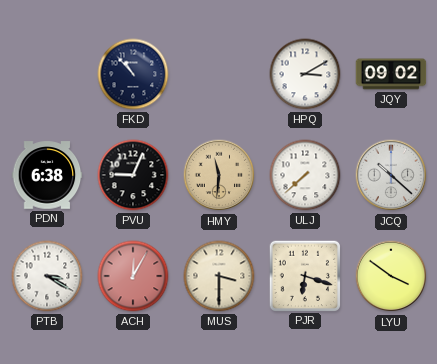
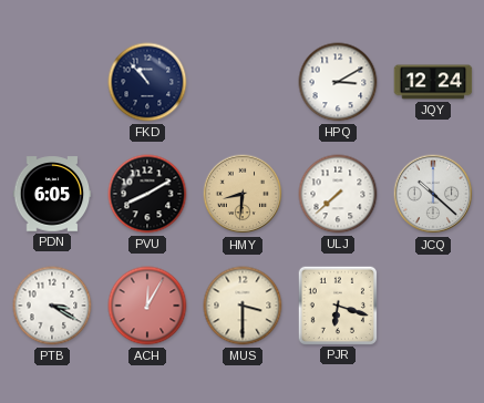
JQY: 09:02 -> 12:24 (433, 82)
PDN: 6:38 -> 6:05 (52, 194)
PVU: 9:04 -> 8:10 (147, 194)
HMY: 11:31 -> 8:31 (243, 194)
LYU: 3:51 -> none (391, 276)
